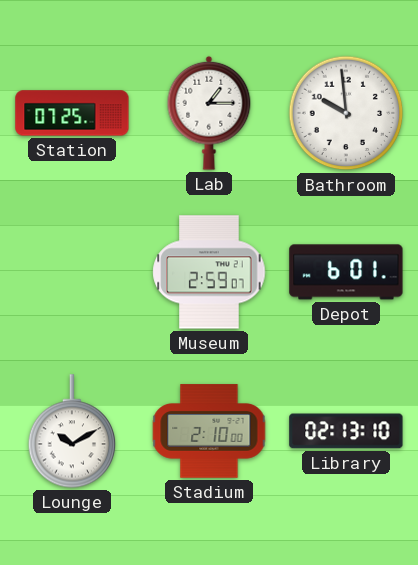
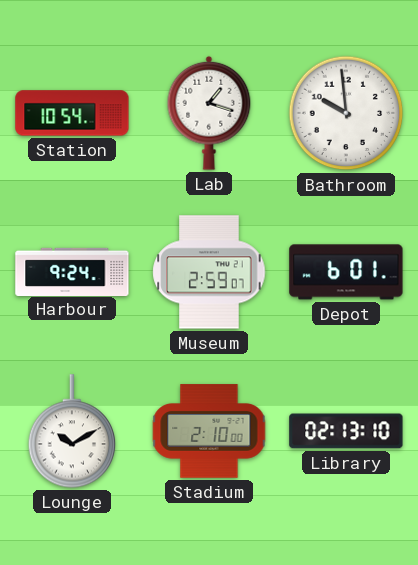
Station: 07:25 -> 10:54 (72, 113)
Lab: 1:15 -> 1:18 (209, 113)
Harbour: none -> 9:24 (72, 271)
